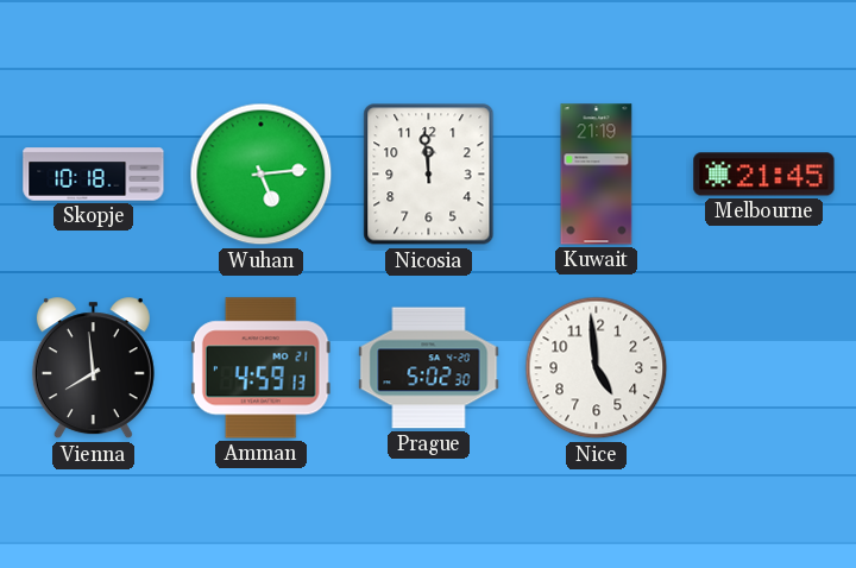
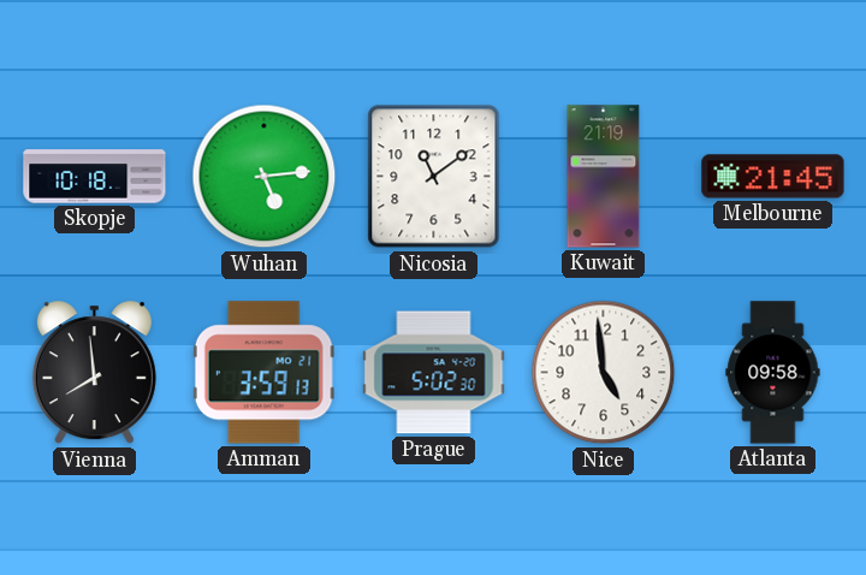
Nicosia: 11:59 -> 11:09 (434, 177)
Amman: 4:59 -> 3:59 (263, 373)
Atlanta: none -> 09:58 (773, 373)
